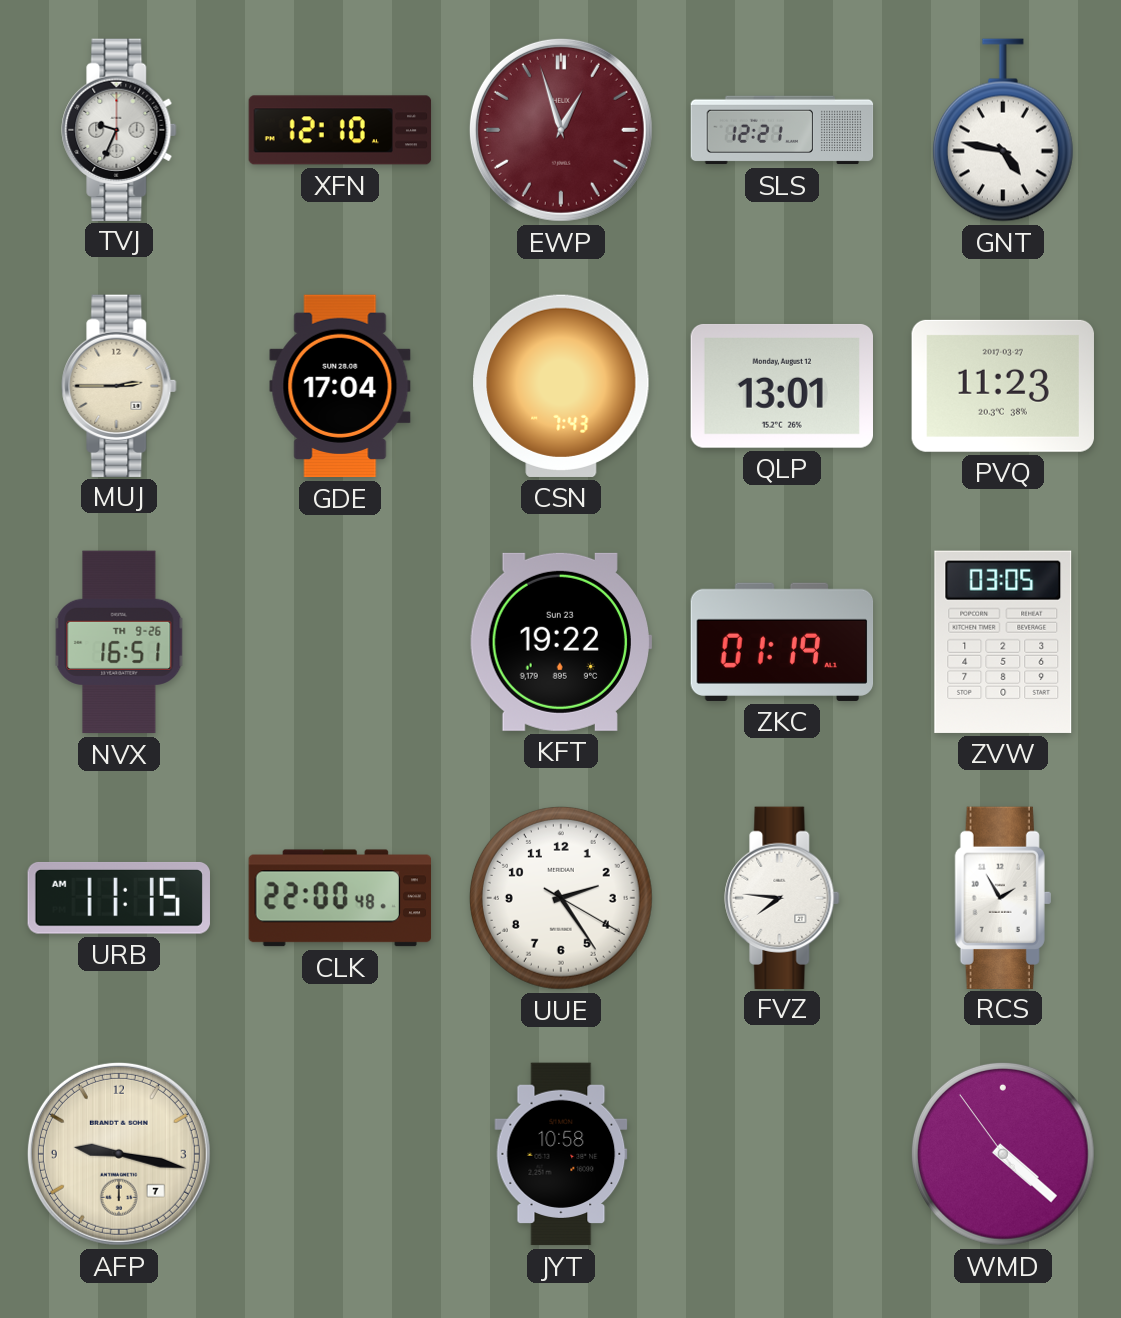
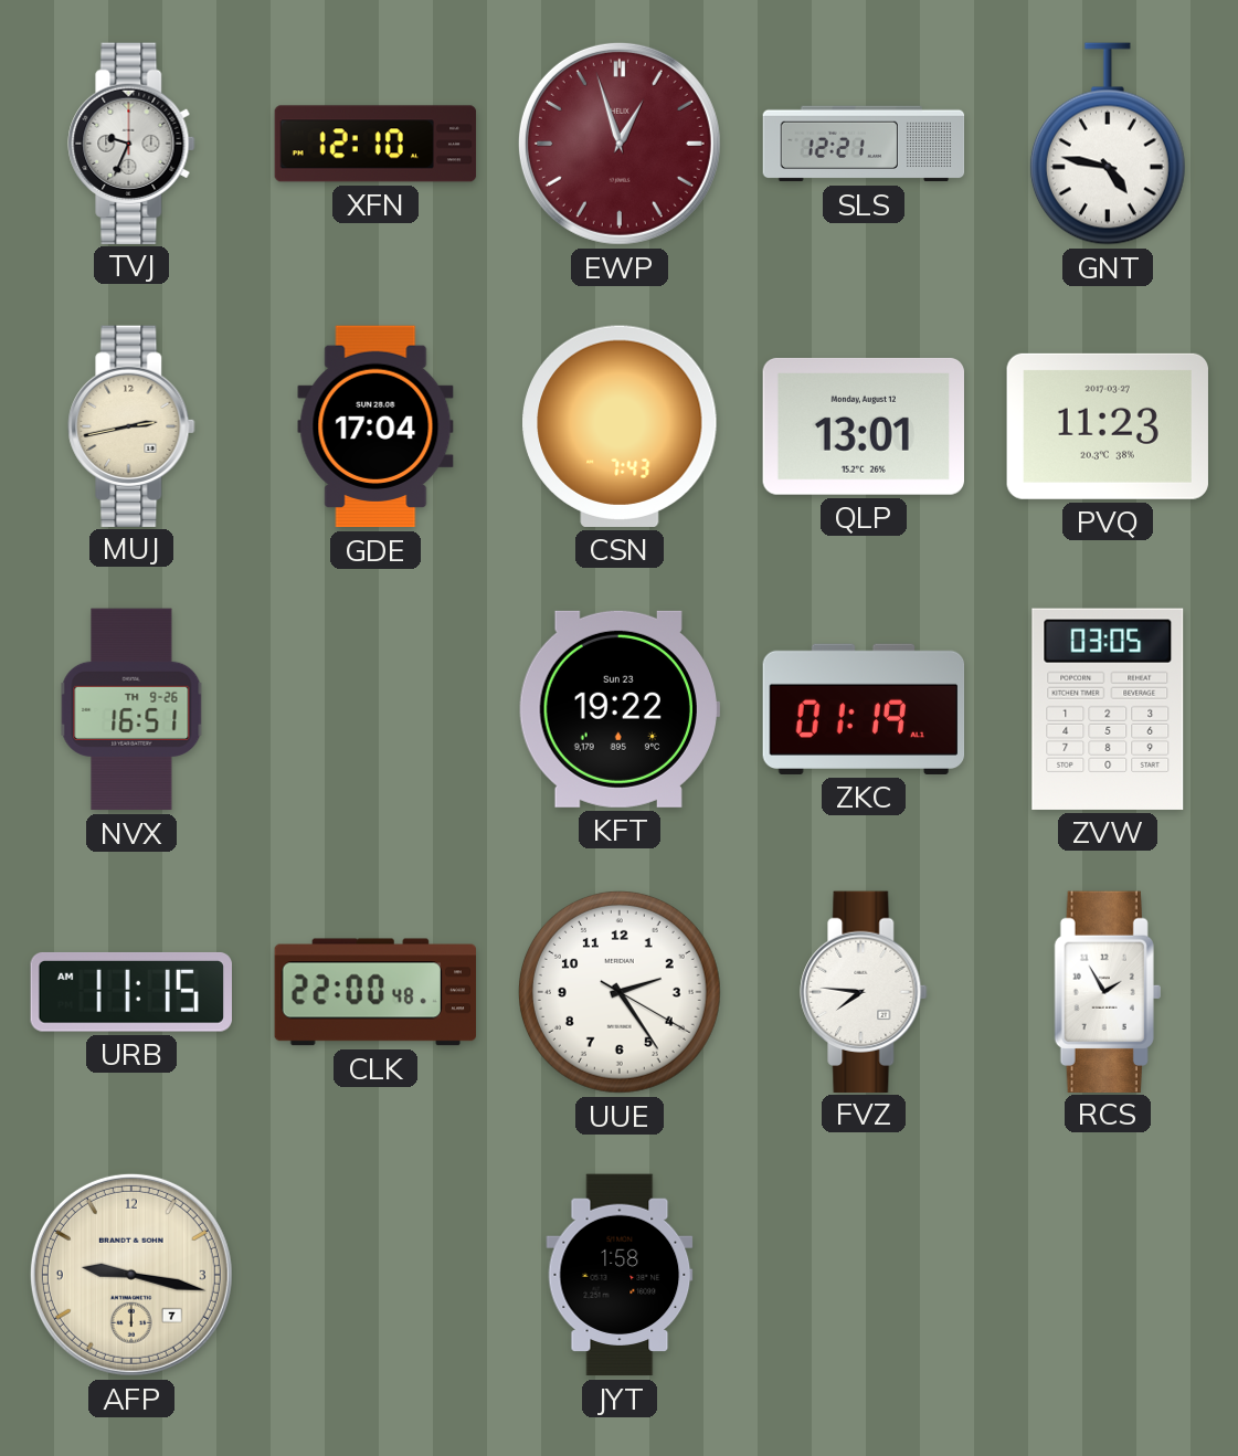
MUJ: 2:45 -> 2:43 (131, 425)
JYT: 10:58 -> 1:58 (620, 1275)
WMD: 4:21 -> none (1003, 1154)
